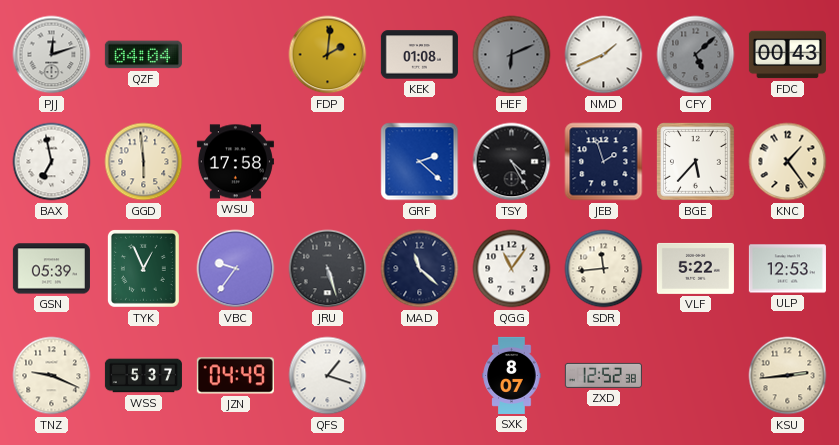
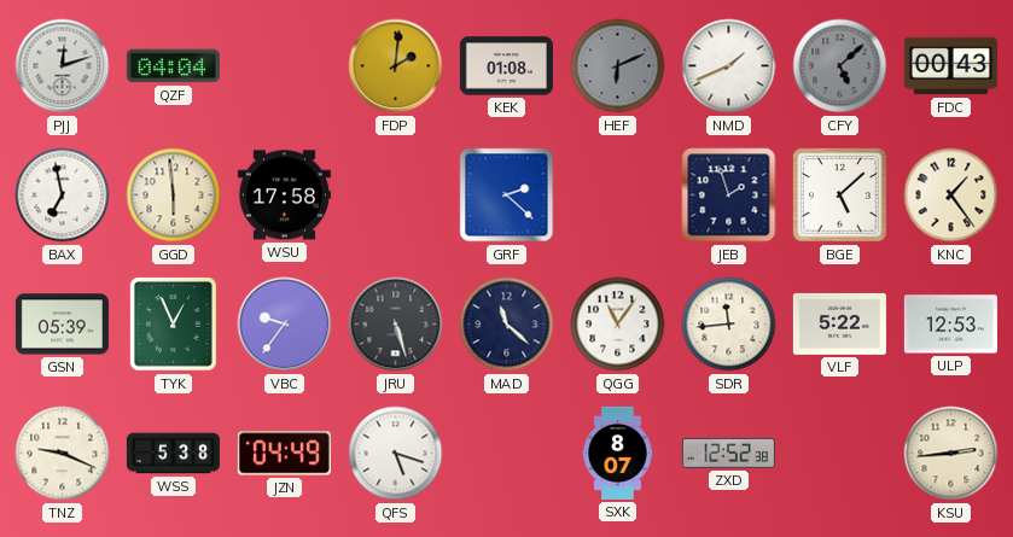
TSY: 4:25 -> none (512, 162)
BGE: 5:37 -> 5:08 (840, 195)
WSS: 5:37 -> 5:38 (173, 454)
QFS: 1:18 -> 5:18 (396, 454)
